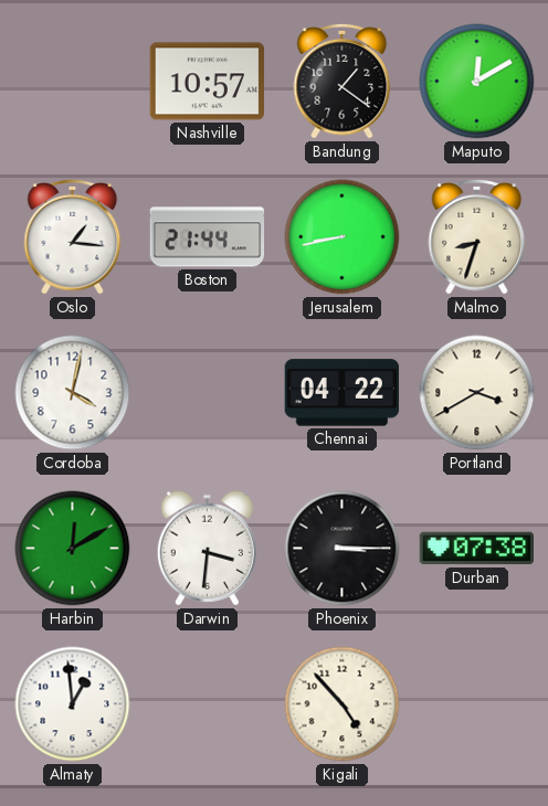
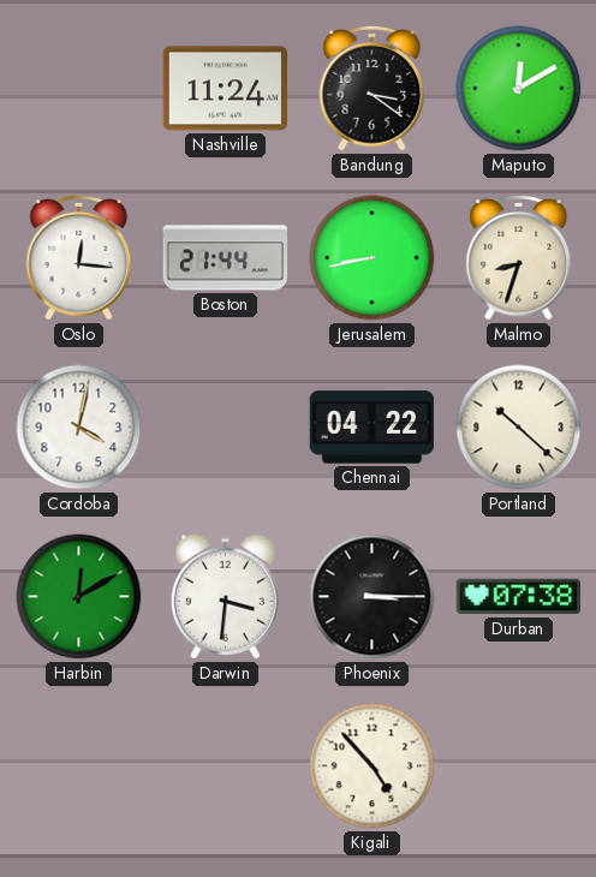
Nashville: 10:57 -> 11:24 (225, 89)
Bandung: 1:21 -> 3:21 (372, 88)
Oslo: 1:16 -> 12:16 (79, 257)
Portland: 3:40 -> 10:22 (519, 428)
Almaty: 12:59 -> none (73, 704)
